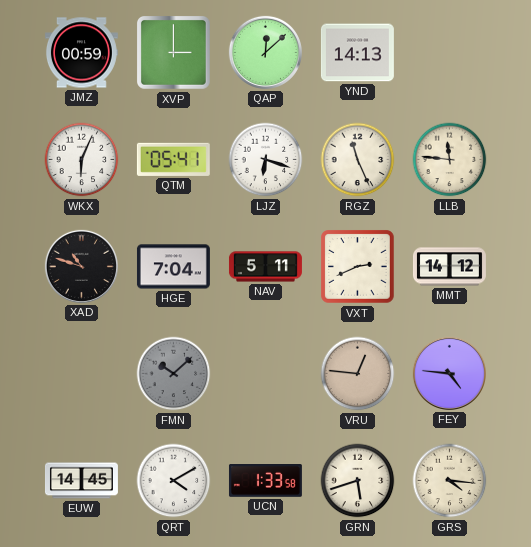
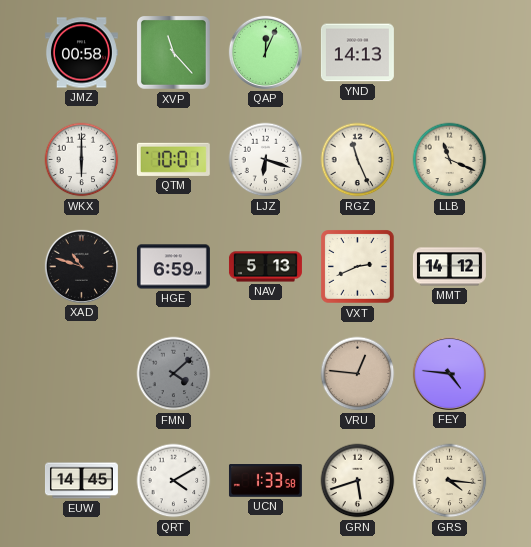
JMZ: 00:59 -> 00:58 (81, 53)
XVP: 3:00 -> 11:23 (174, 53)
QAP: 12:08 -> 12:04 (265, 52)
WKX: 6:04 -> 6:00 (82, 160)
QTM: 05:41 -> 10:01 (173, 159)
LLB: 11:46 -> 11:19 (450, 160)
HGE: 7:04 -> 6:59 (173, 267)
NAV: 5:11 -> 5:13 (265, 267)
FMN: 10:08 -> 4:08 (174, 374)
